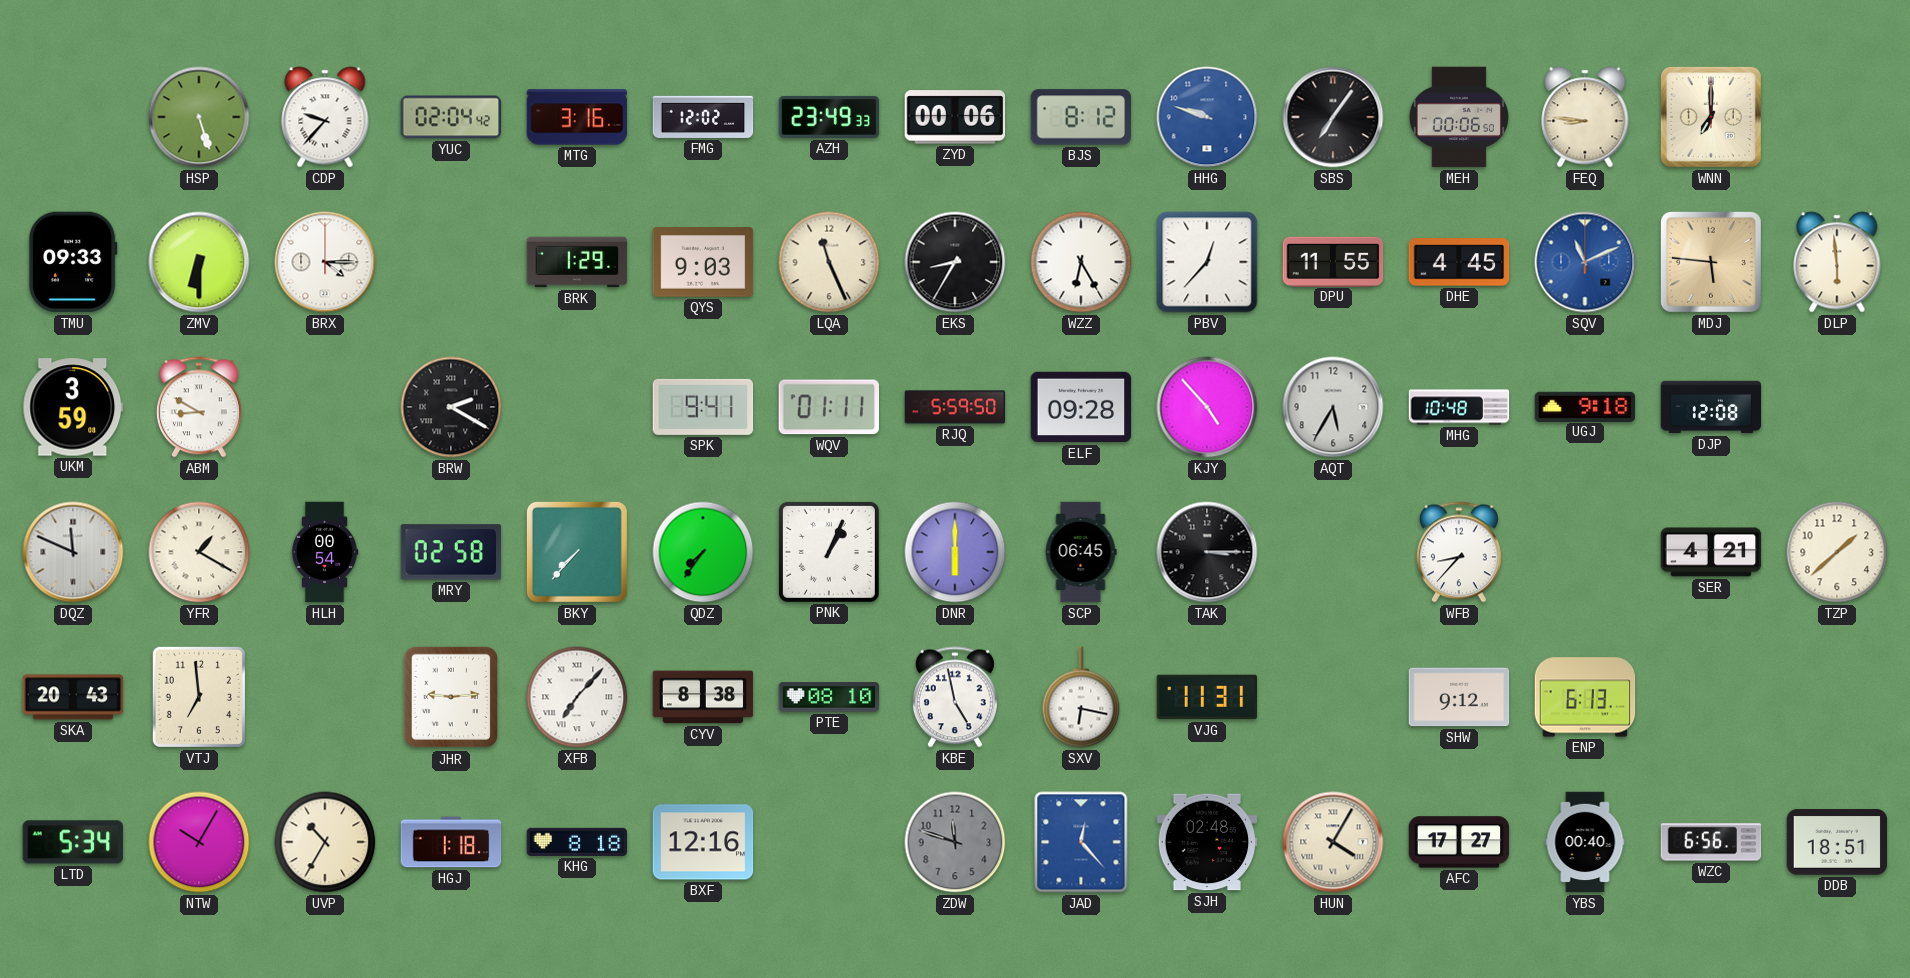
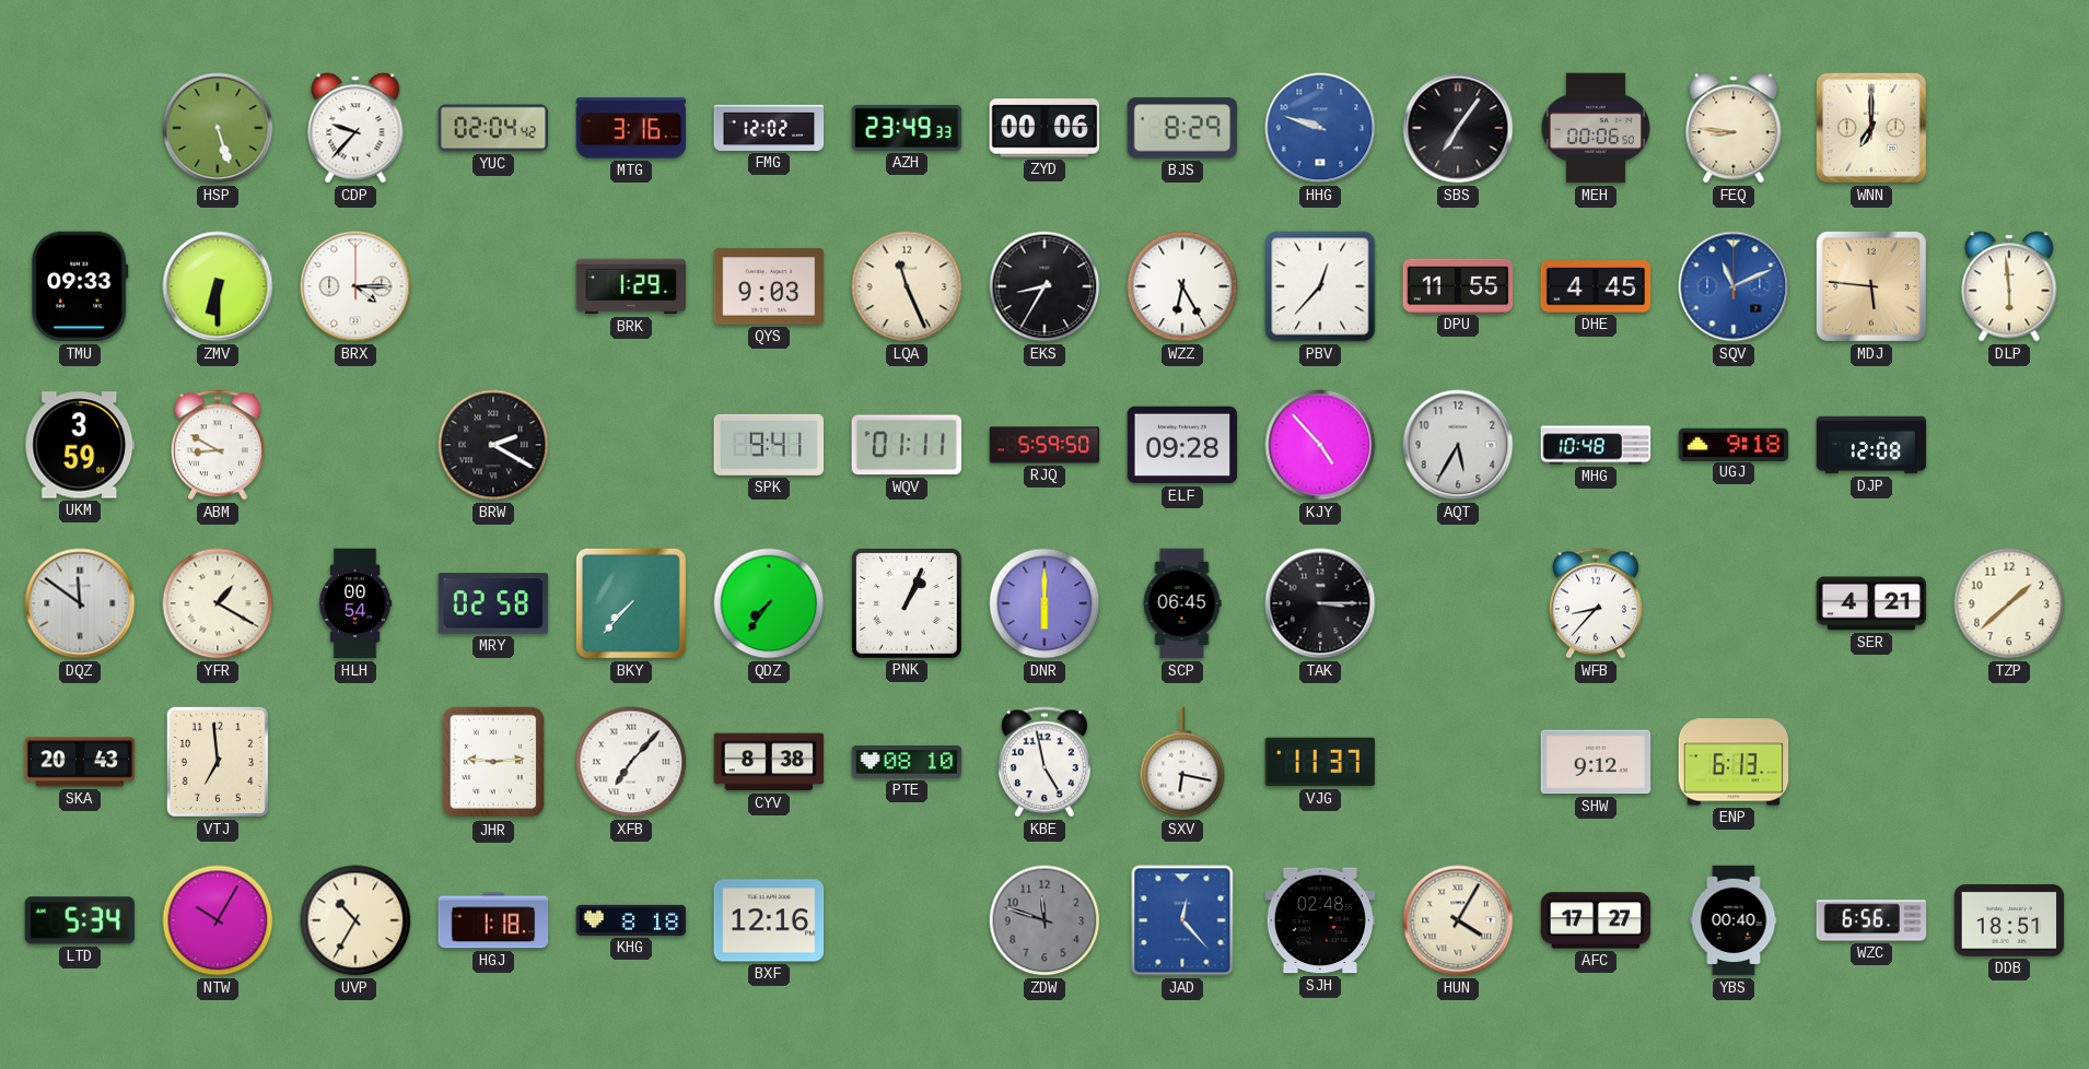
BJS: 8:12 -> 8:29 (1182, 128)
DQZ: 11:49 -> 11:51 (80, 603)
VJG: 11:31 -> 11:37 (1320, 762)
